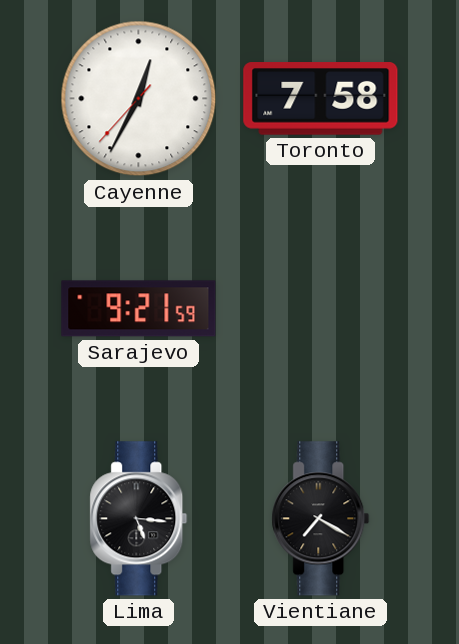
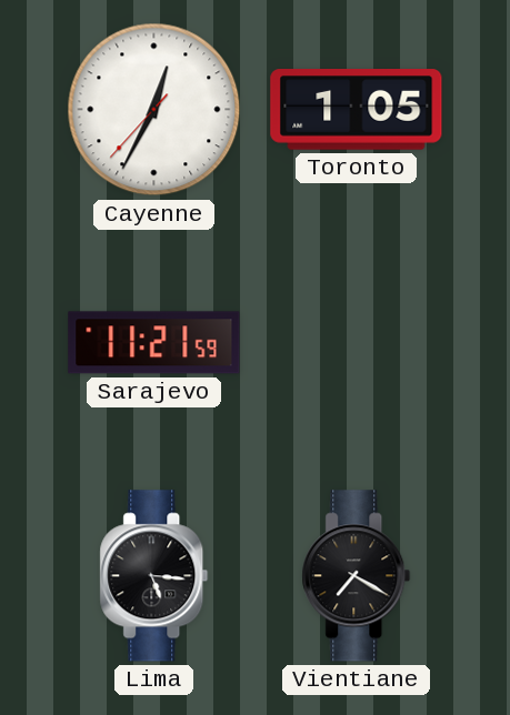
Toronto: 7:58 -> 1:05 (357, 110)
Sarajevo: 9:21 -> 11:21 (154, 343)
